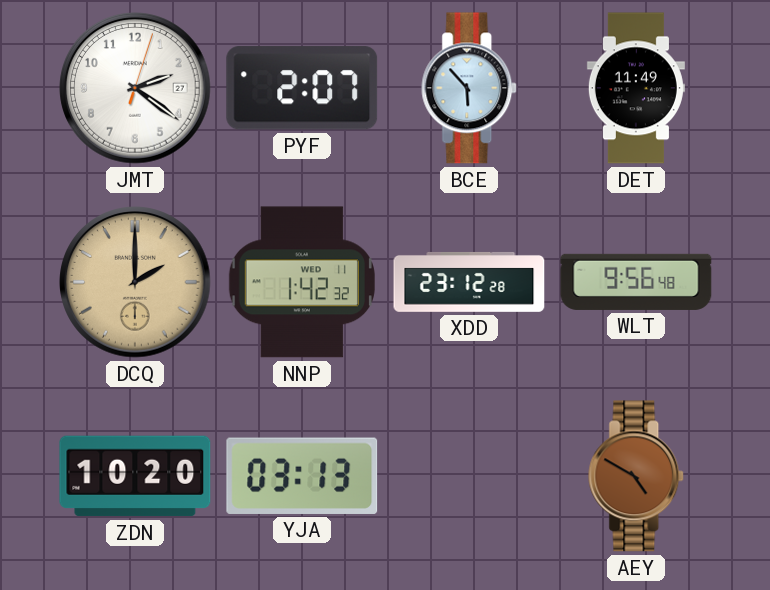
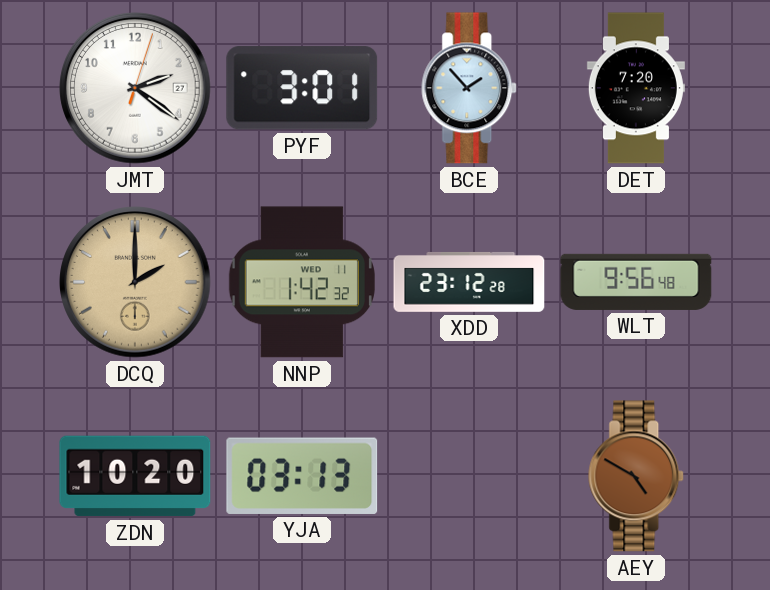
PYF: 2:07 -> 3:01 (302, 88)
BCE: 5:53 -> 1:53 (470, 88)
DET: 11:49 -> 7:20 (636, 88)
